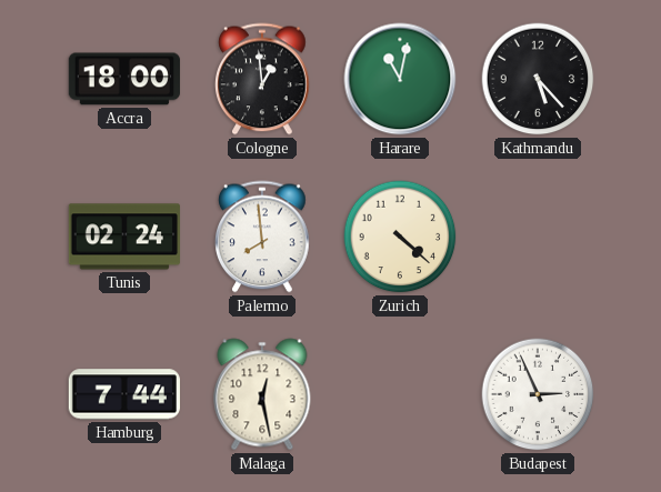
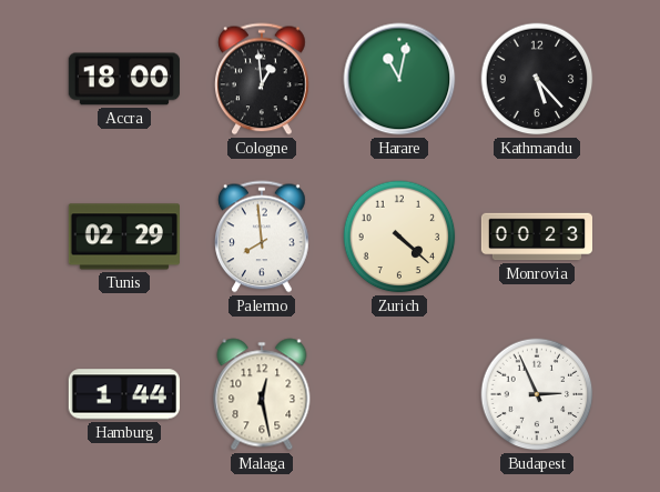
Tunis: 02:24 -> 02:29 (124, 237)
Monrovia: none -> 00:23 (536, 237)
Hamburg: 7:44 -> 1:44 (124, 394)
